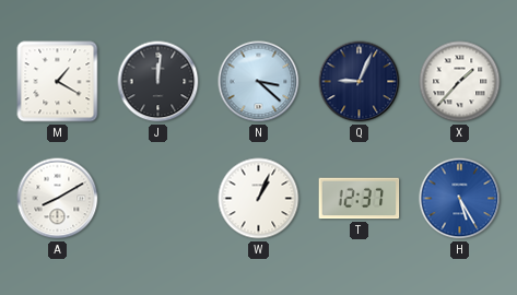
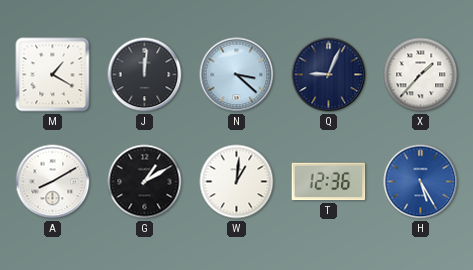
G: none -> 1:10 (145, 182)
W: 1:04 -> 1:01 (237, 182)
T: 12:37 -> 12:36 (329, 182)
